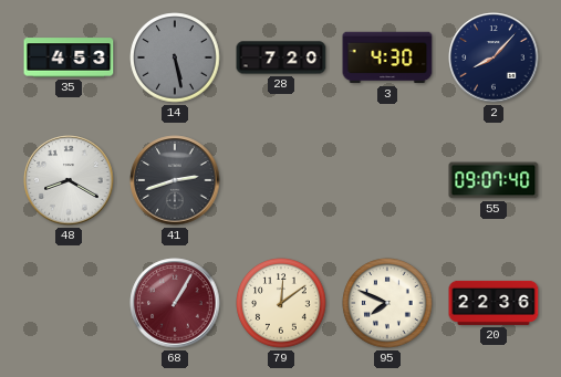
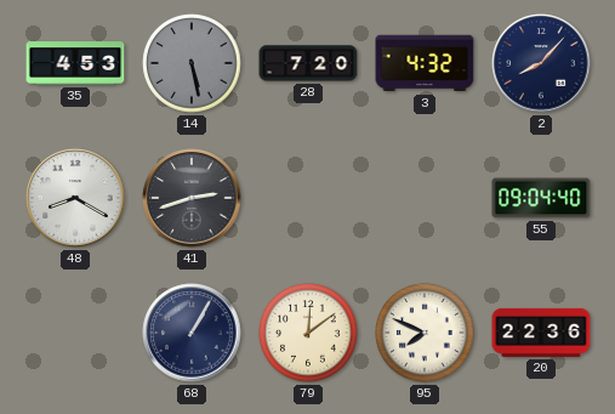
3: 4:30 -> 4:32 (425, 63)
55: 09:07 -> 09:04 (541, 198)
68 dial: burgundy -> navy (192, 333)
